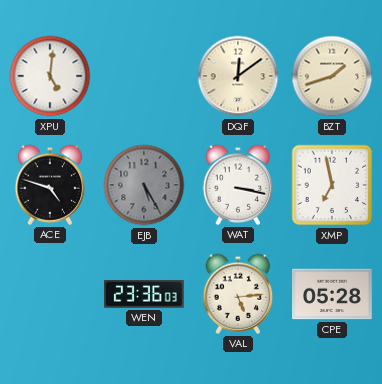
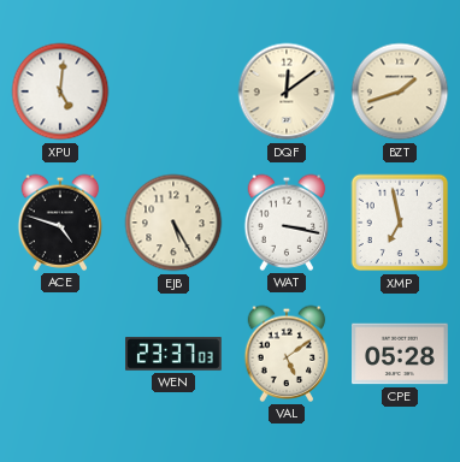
EJB dial: grey -> cream (173, 223)
WEN: 23:36 -> 23:37 (173, 354)
VAL: 5:14 -> 5:09 (287, 354)
